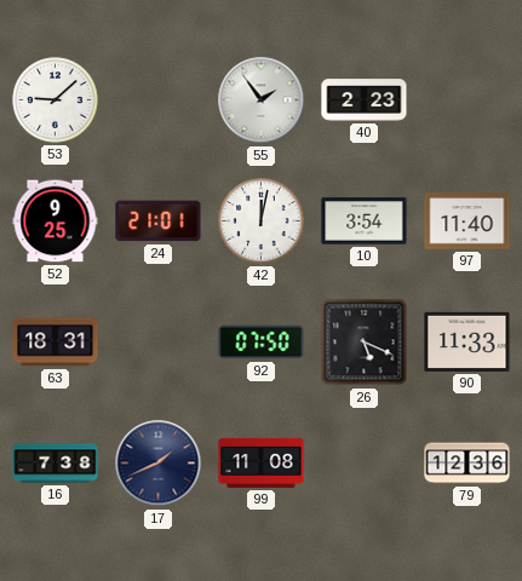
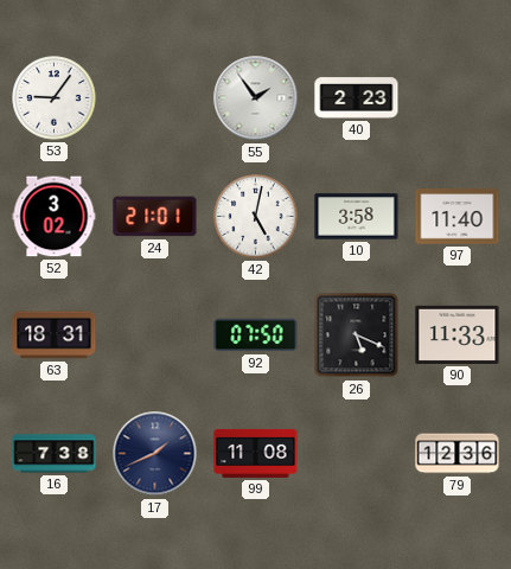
53: 9:08 -> 9:06 (55, 98)
52: 9:25 -> 3:02 (55, 217)
42: 12:02 -> 5:02 (256, 217)
10: 3:54 -> 3:58 (357, 217)
